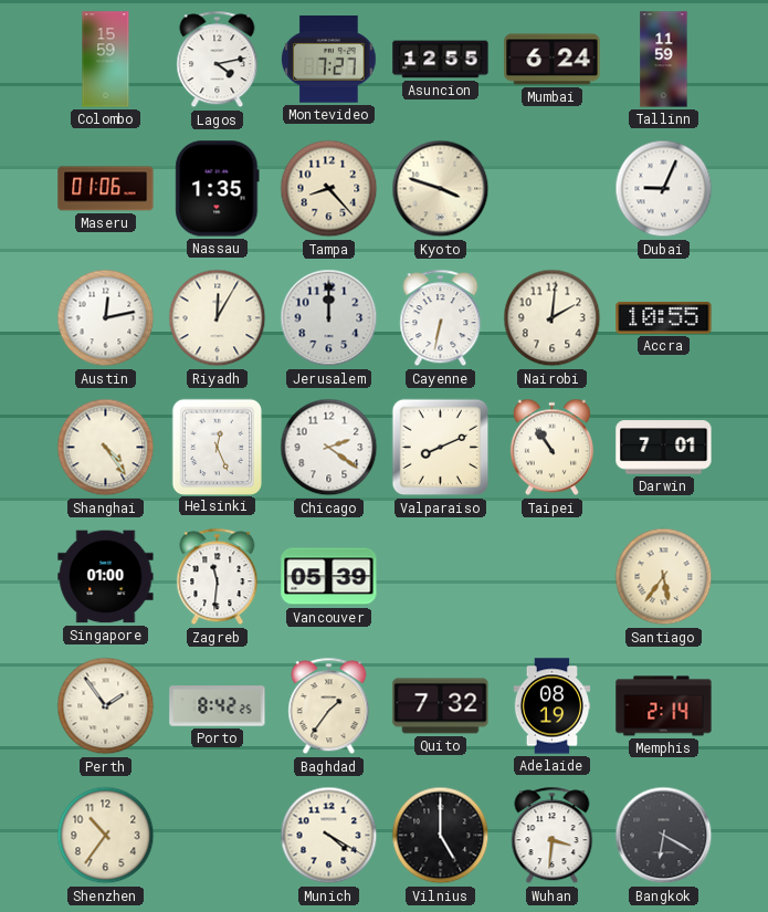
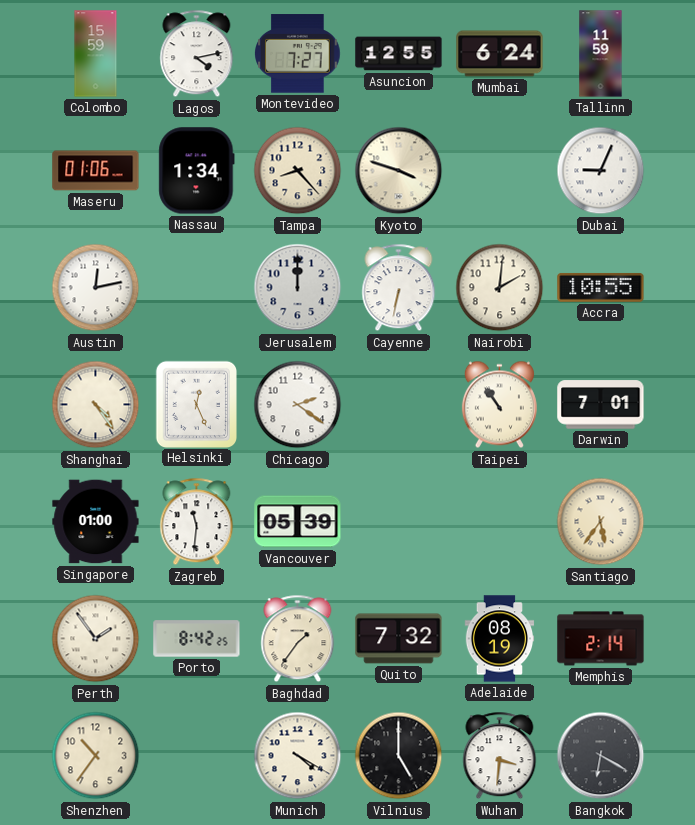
Nassau: 1:35 -> 1:34 (197, 171)
Riyadh: 12:05 -> none (218, 318)
Valparaiso: 8:11 -> none (441, 448)
